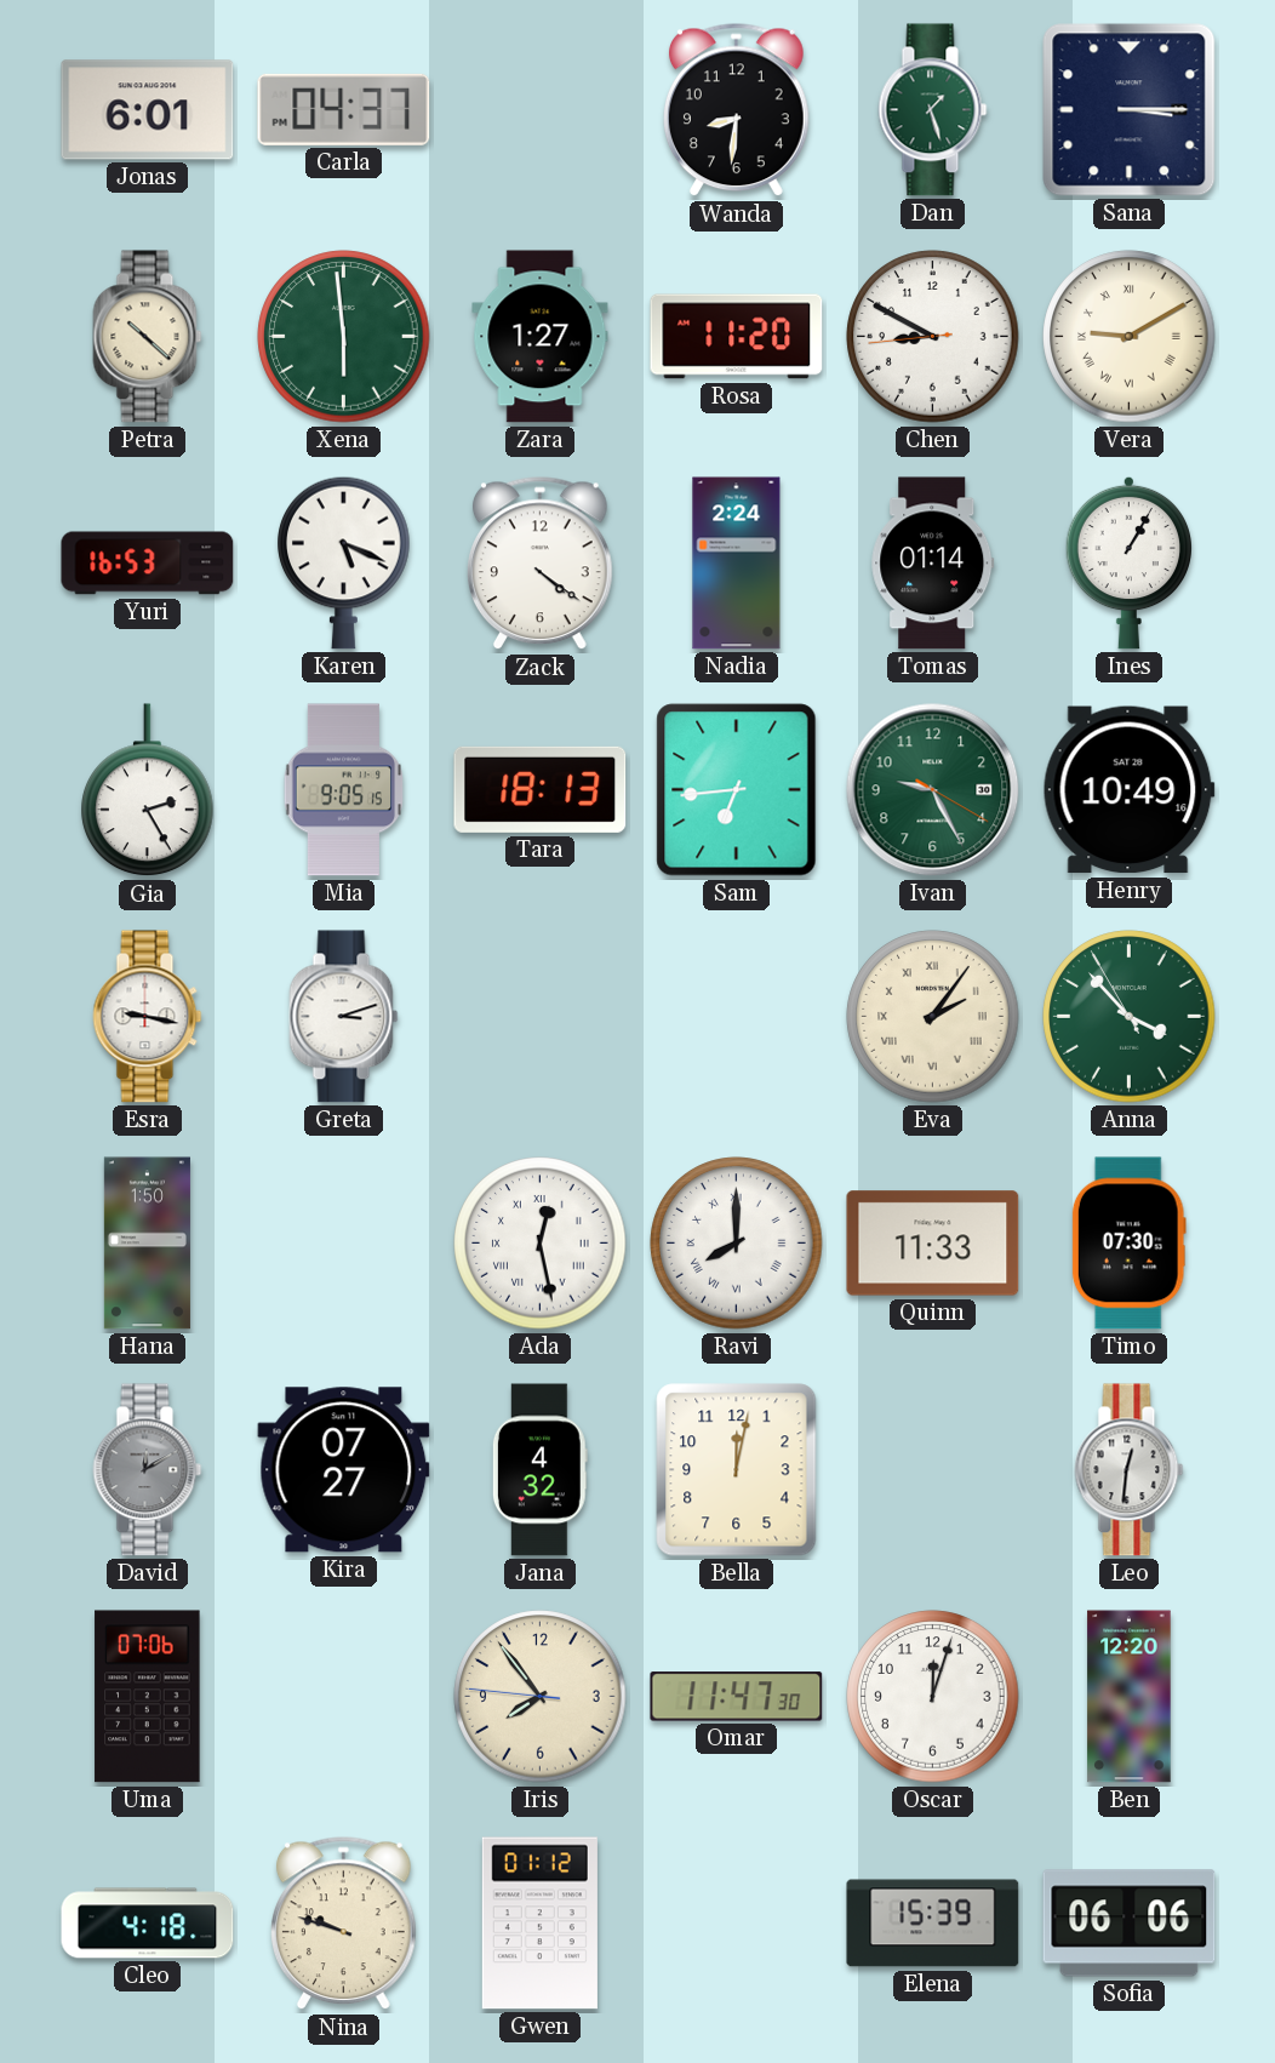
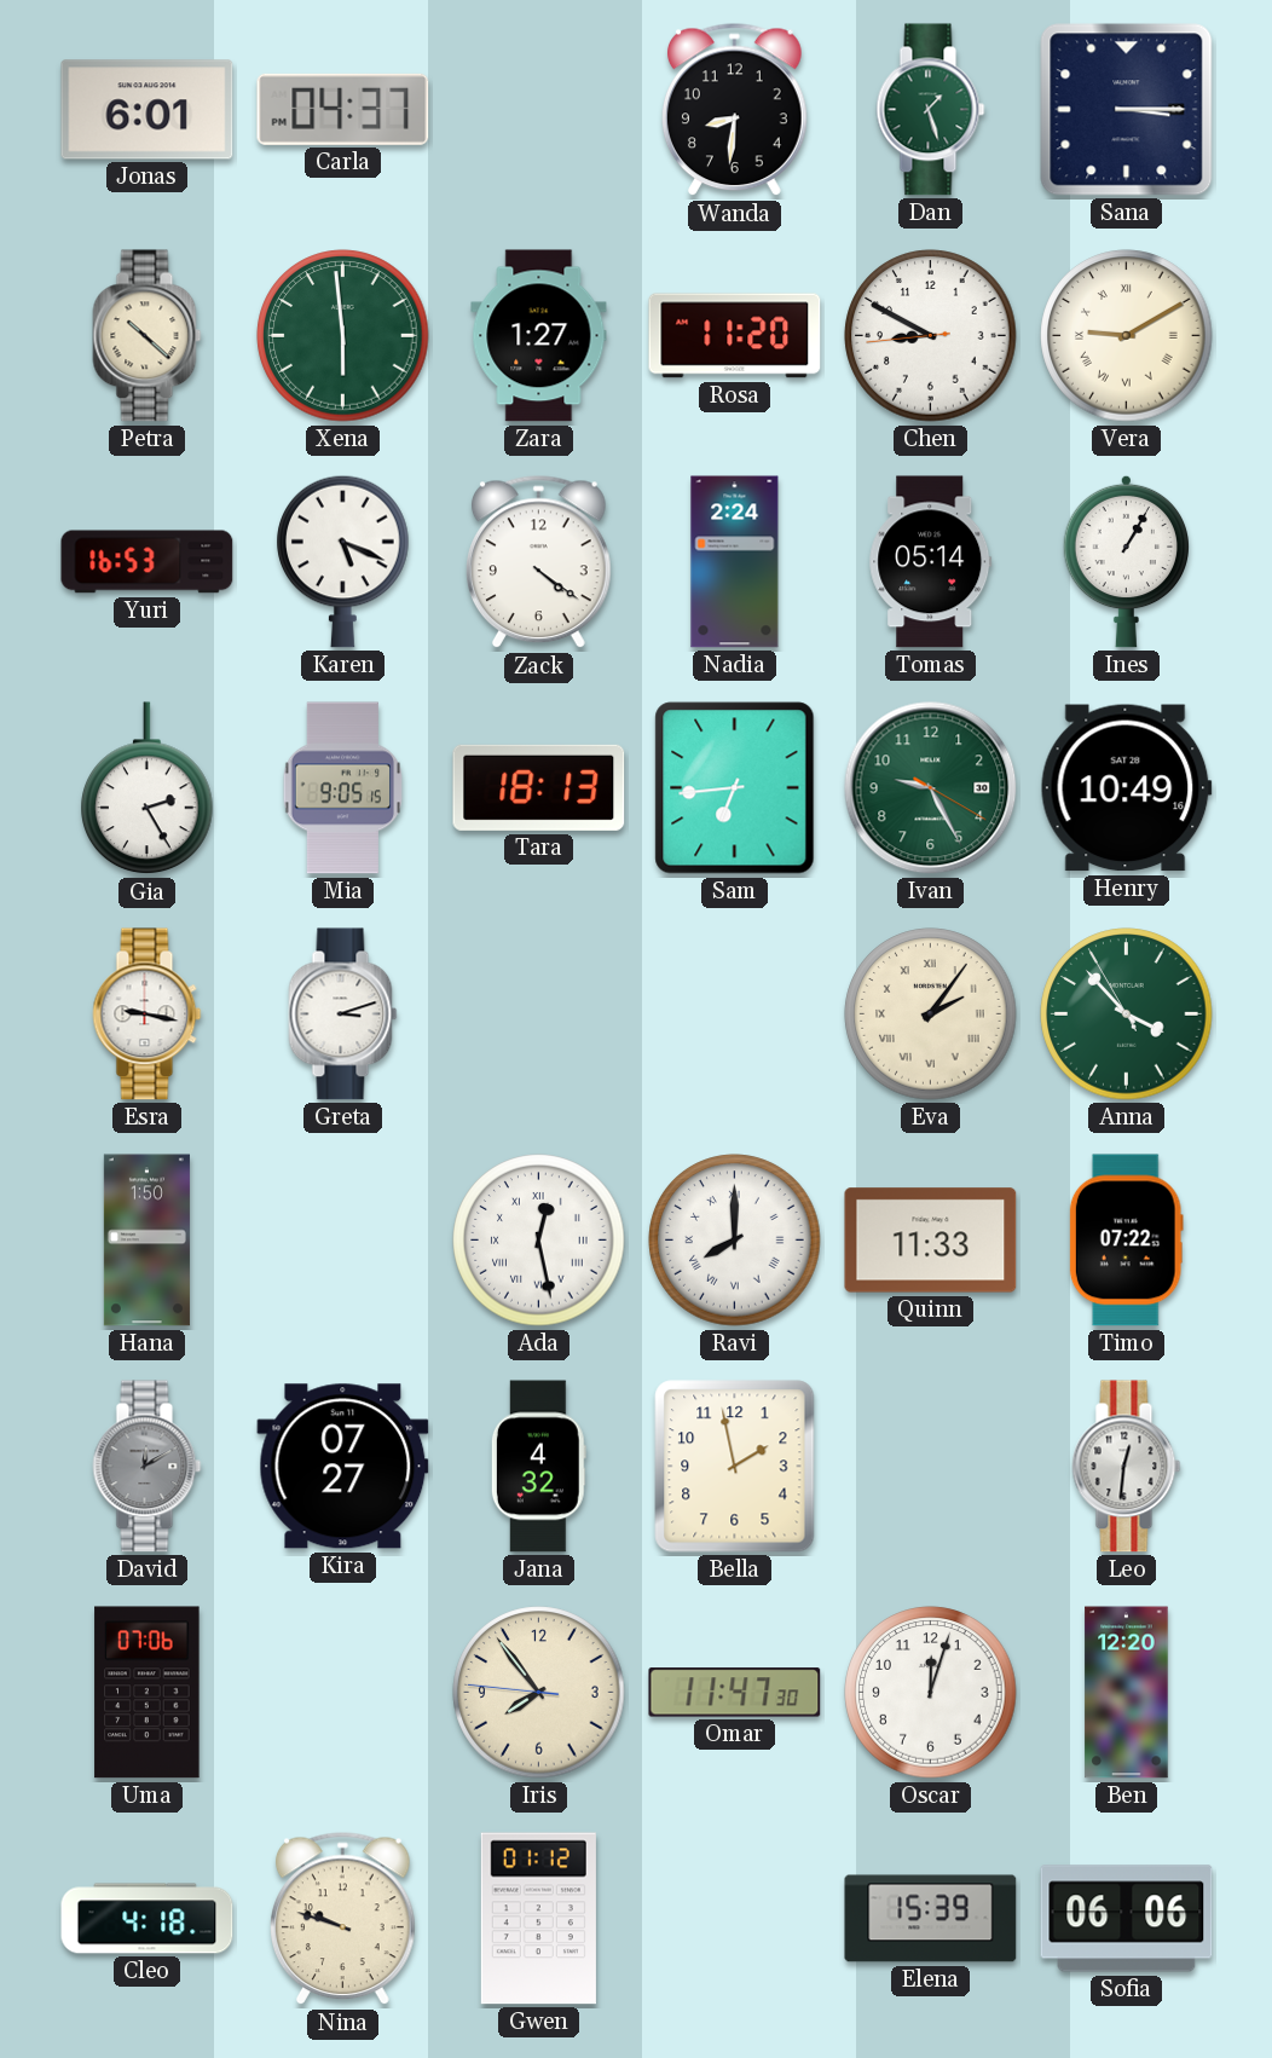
Tomas: 01:14 -> 05:14 (931, 562)
Timo: 07:30 -> 07:22 (1126, 1241)
Bella: 12:02 -> 1:58 (735, 1467)
